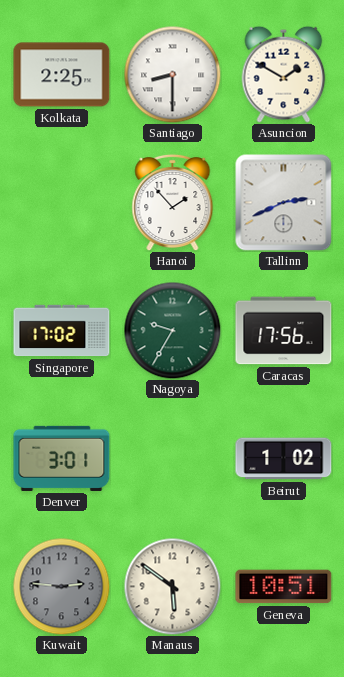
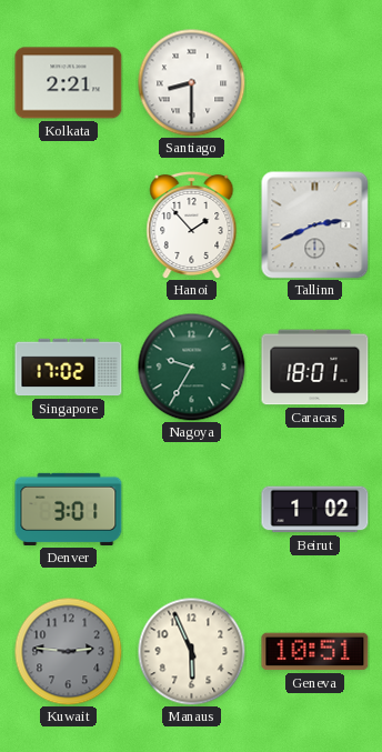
Kolkata: 2:25 -> 2:21 (69, 83)
Asuncion: 1:50 -> none (284, 74)
Caracas: 17:56 -> 18:01 (315, 368)
Manaus: 5:51 -> 5:56 (191, 651)
